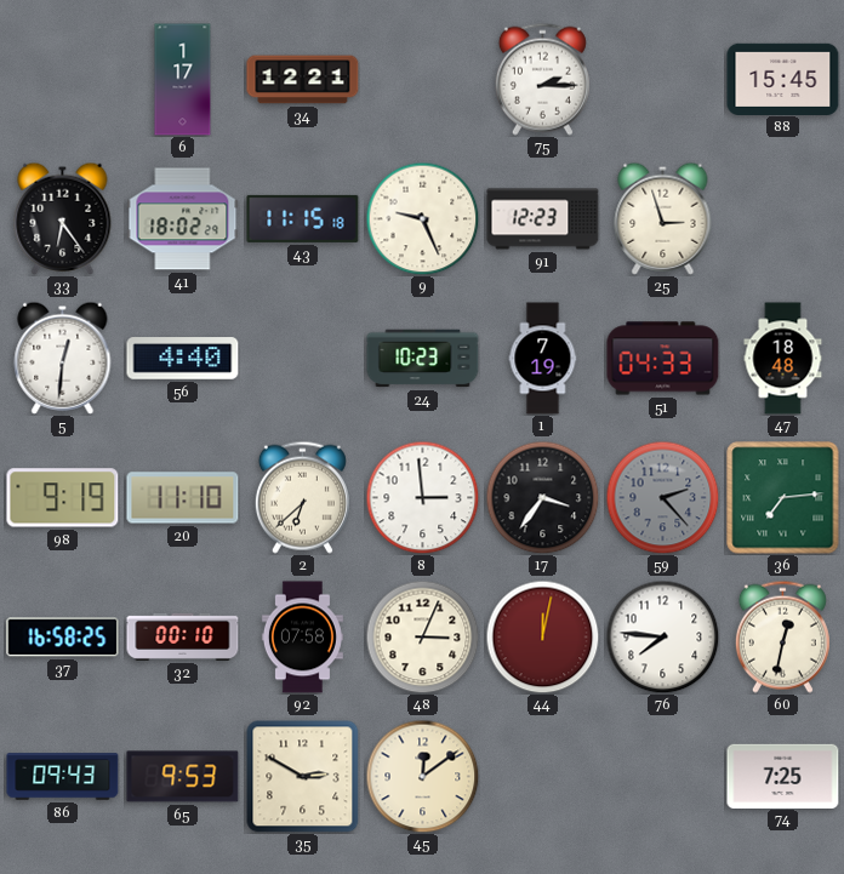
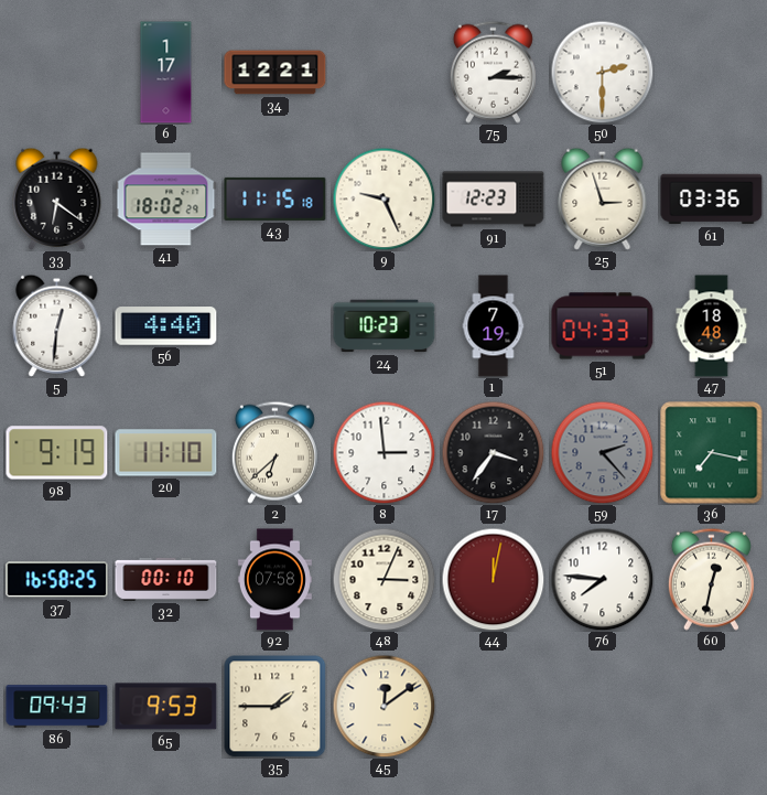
50: none -> 2:30 (602, 72)
88: 15:45 -> none (783, 79)
33: 6:24 -> 6:21 (57, 198)
61: none -> 03:36 (712, 200)
36: 7:14 -> 7:17 (712, 453)
35: 2:50 -> 1:45 (276, 707)
74: 7:25 -> none (783, 776)
